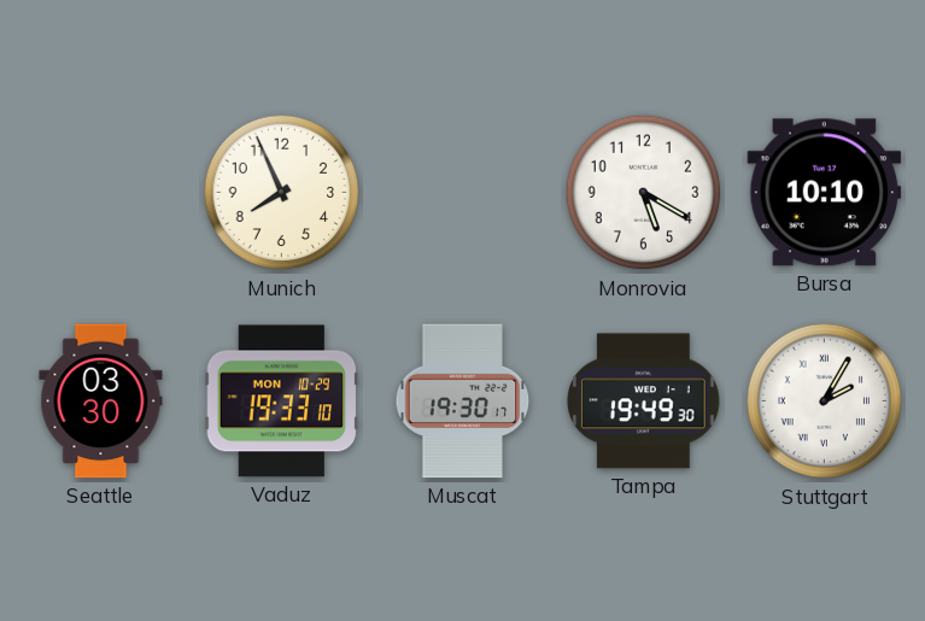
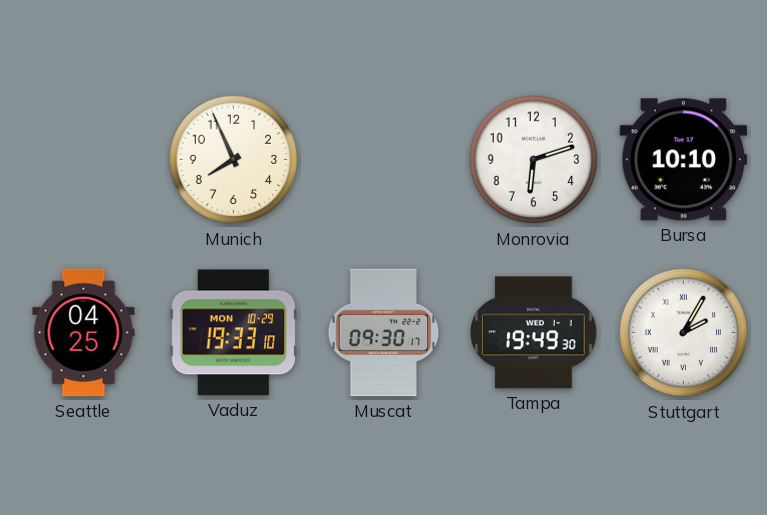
Monrovia: 5:20 -> 6:12 (534, 160)
Seattle: 03:30 -> 04:25 (84, 333)
Muscat: 19:30 -> 09:30 (384, 333)
